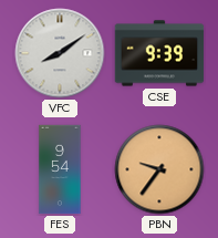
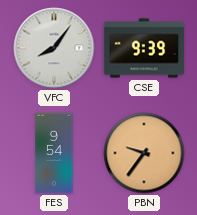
VFC: 8:09 -> 8:06 (54, 48)
